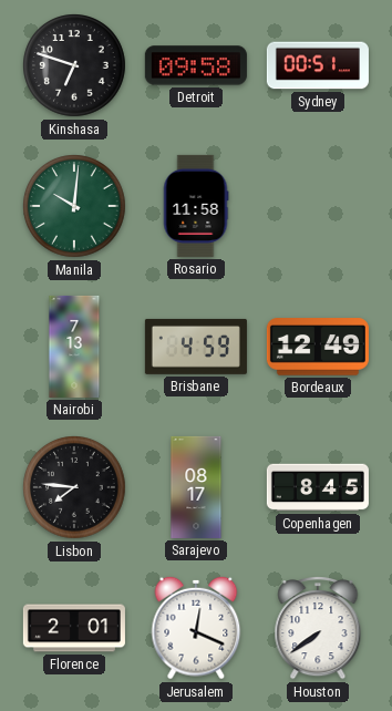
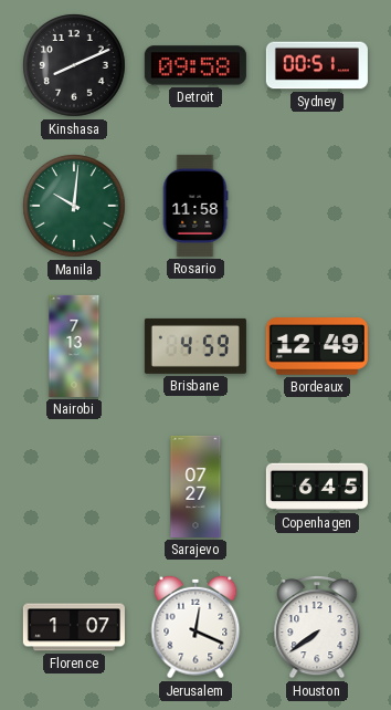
Kinshasa: 6:48 -> 8:11 (75, 66)
Lisbon: 7:46 -> none (75, 488)
Sarajevo: 08:17 -> 07:27 (196, 487)
Copenhagen: 8:45 -> 6:45 (317, 487)
Florence: 2:01 -> 1:07 (74, 627)
